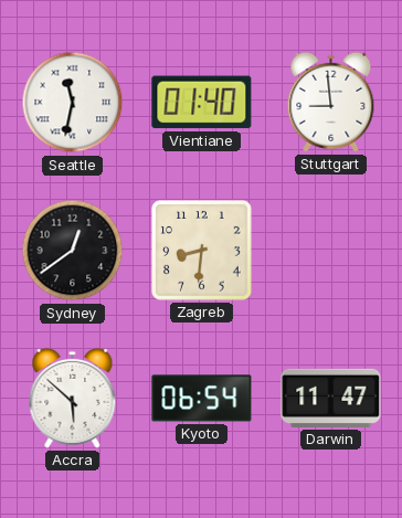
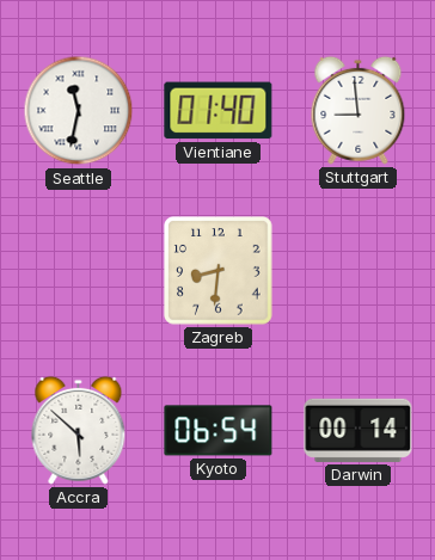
Sydney: 12:39 -> none (73, 251)
Darwin: 11:47 -> 00:14 (359, 430)
